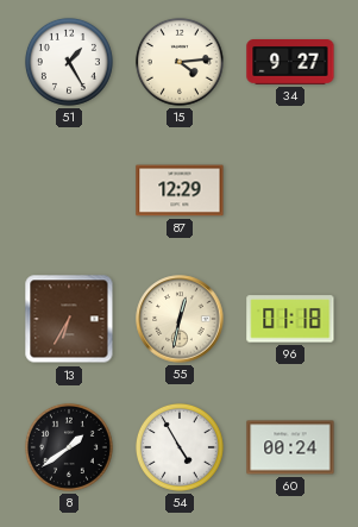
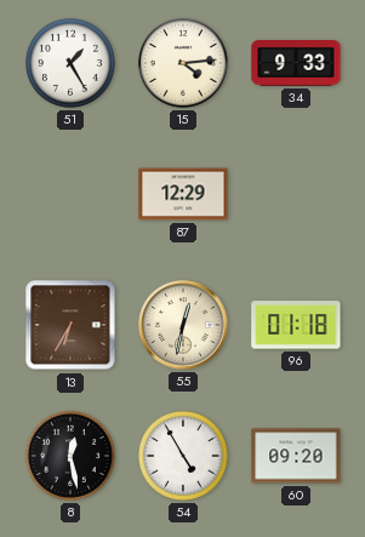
34: 9:27 -> 9:33 (296, 64)
8: 1:39 -> 12:28 (70, 456)
60: 00:24 -> 09:20 (296, 456)
